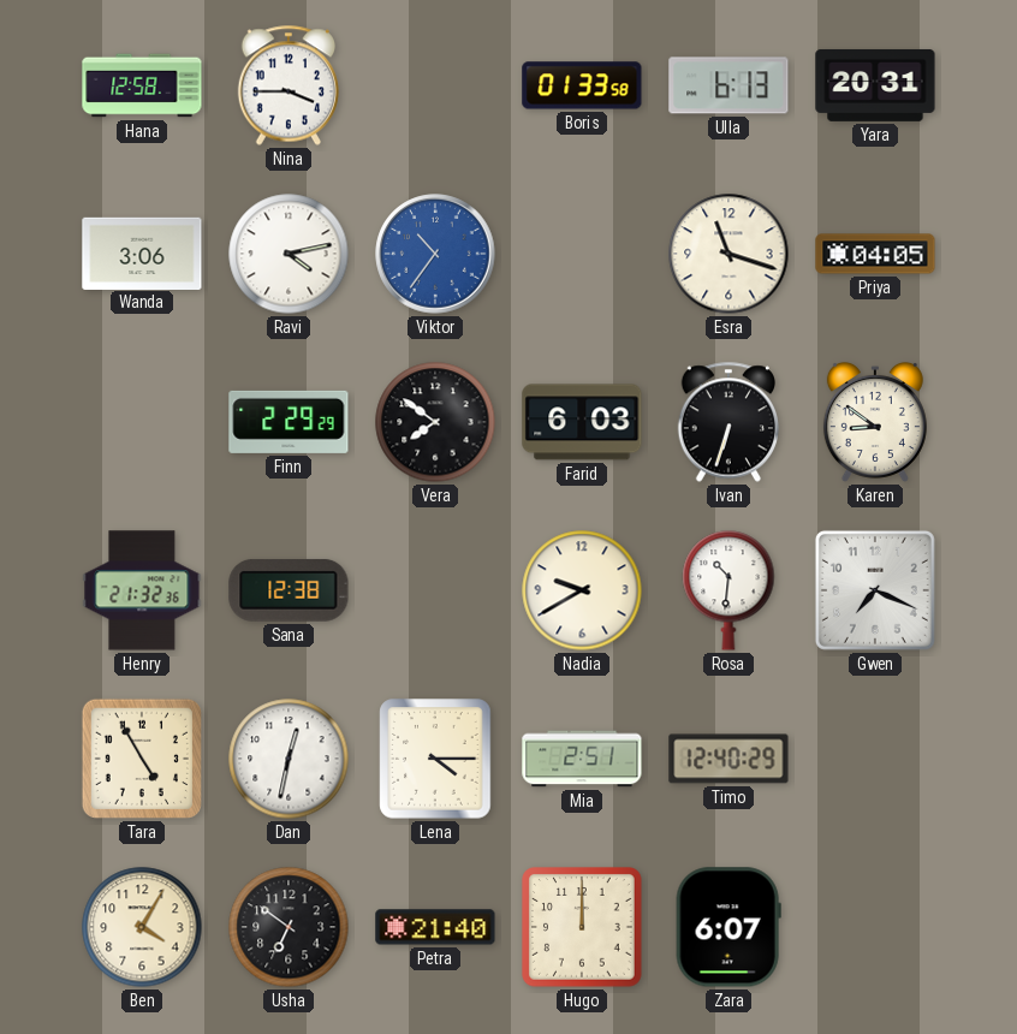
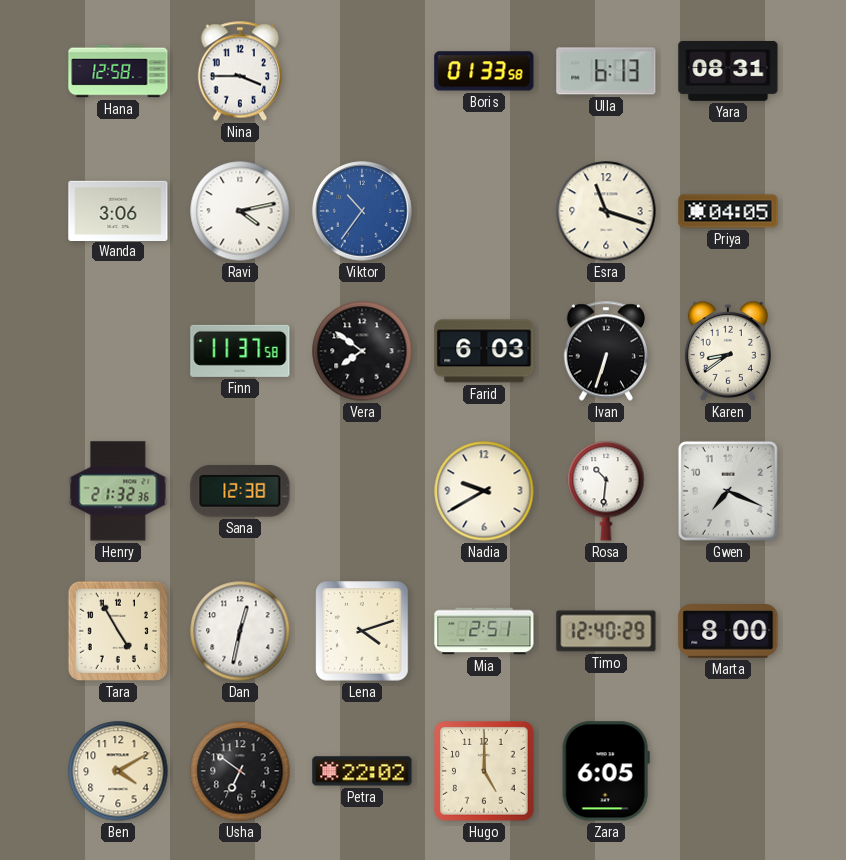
Yara: 20:31 -> 08:31 (728, 71)
Finn: 2:29 -> 11:37 (240, 351)
Karen: 8:51 -> 8:39 (728, 351)
Lena: 4:15 -> 4:12 (362, 631)
Marta: none -> 8:00 (728, 632)
Ben: 4:05 -> 4:10 (118, 771)
Petra: 21:40 -> 22:02 (362, 771)
Hugo: 12:00 -> 5:00 (485, 772)
Zara: 6:07 -> 6:05 (606, 771)
